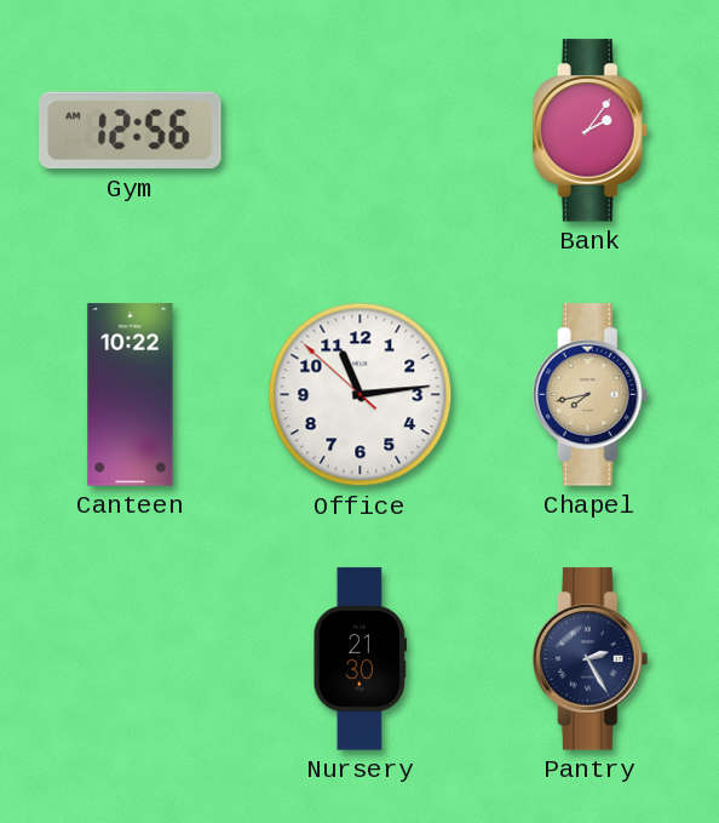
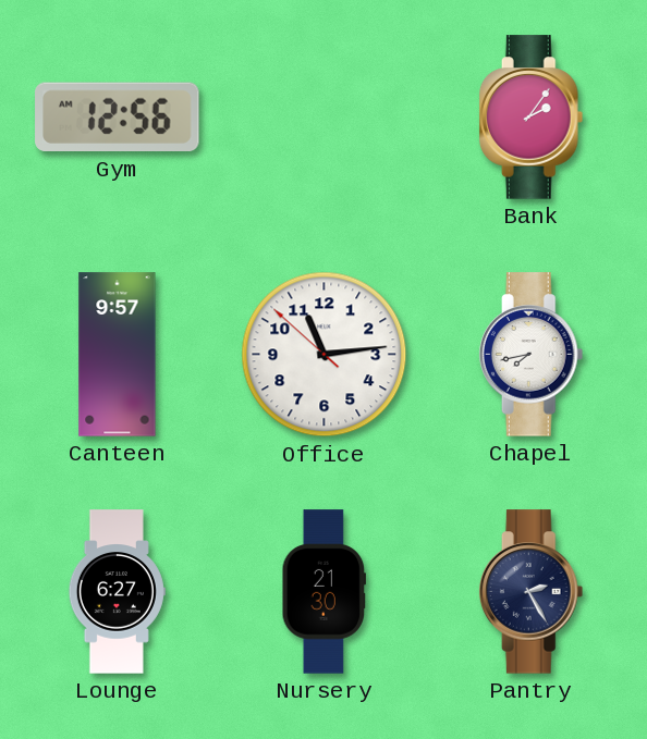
Canteen: 10:22 -> 9:57 (118, 355)
Chapel dial: champagne -> white (532, 355)
Lounge: none -> 6:27 (117, 592)
